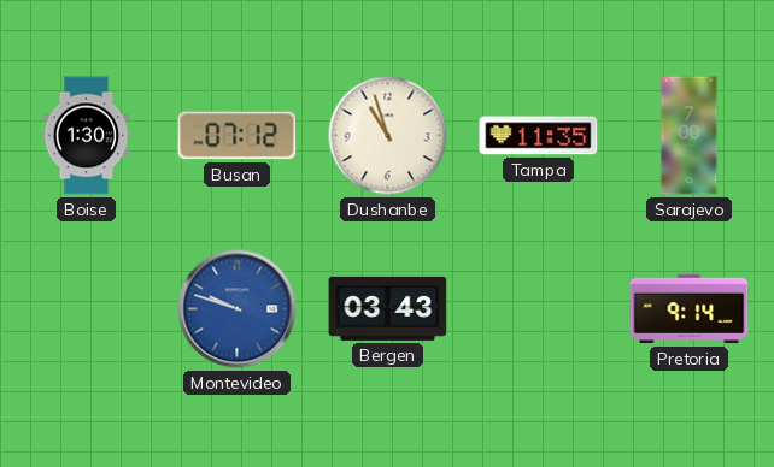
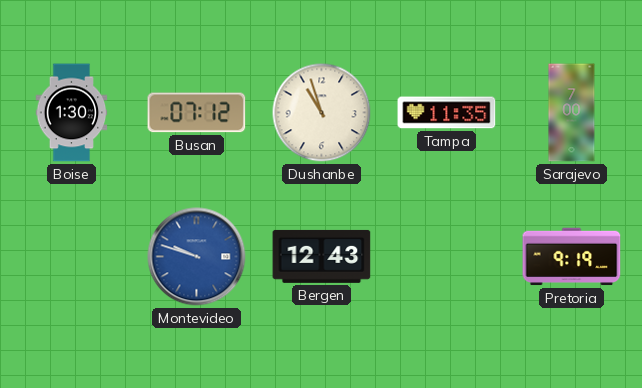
Bergen: 03:43 -> 12:43 (322, 256)
Pretoria: 9:14 -> 9:19 (572, 257)
